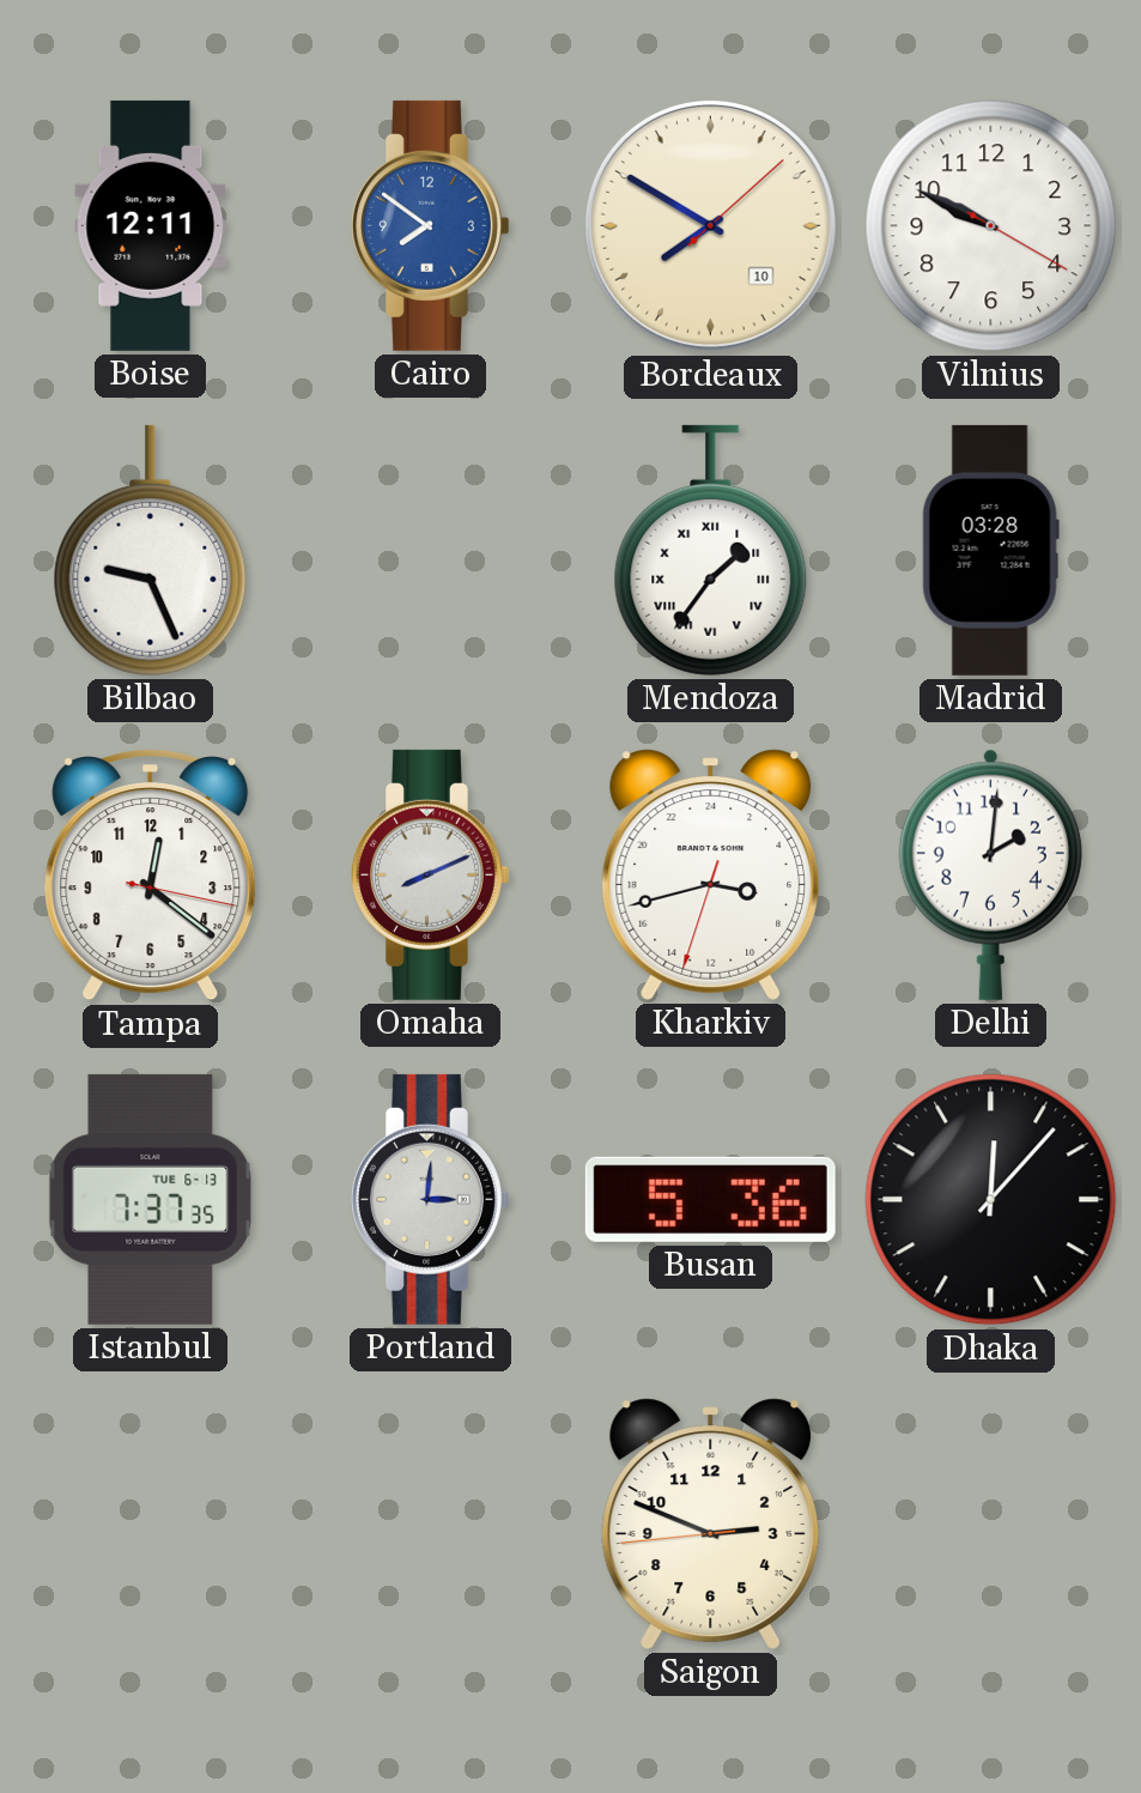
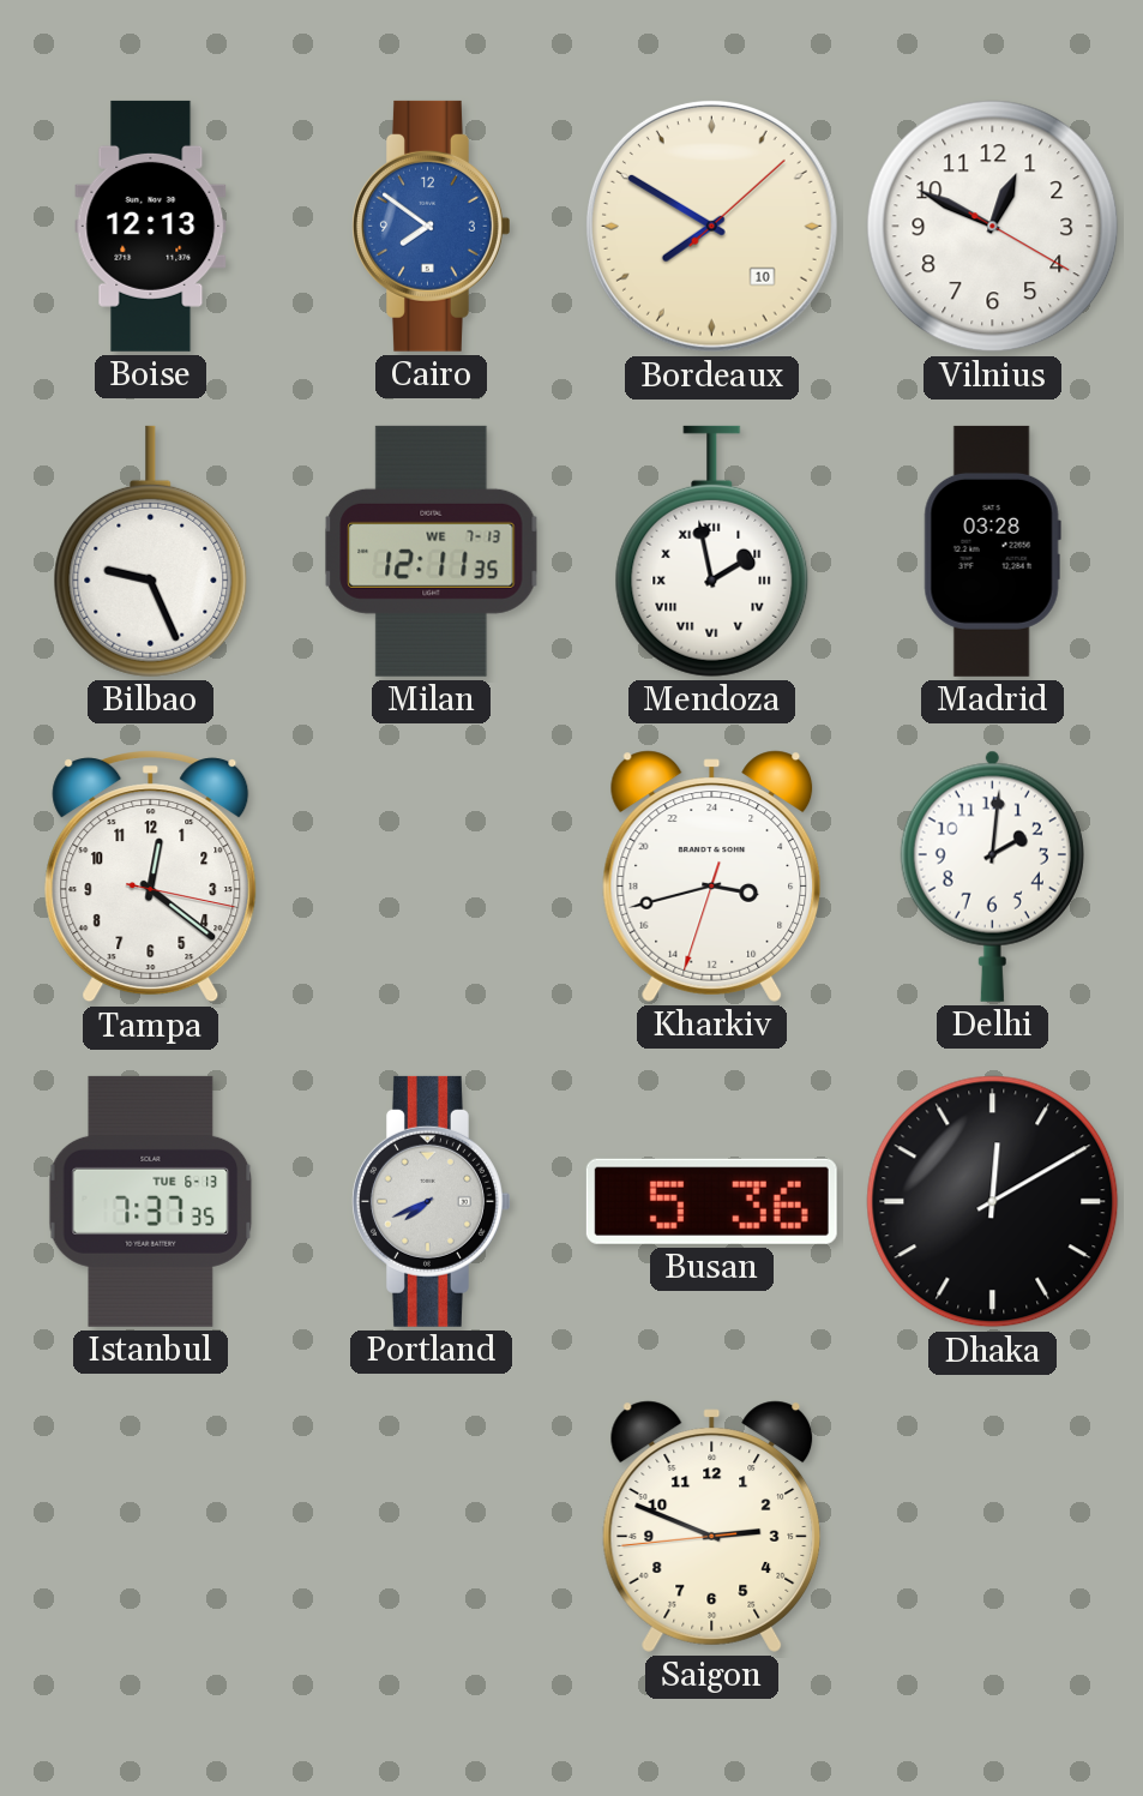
Boise: 12:11 -> 12:13 (151, 226)
Vilnius: 9:49 -> 12:49 (993, 227)
Milan: none -> 12:11 (432, 551)
Mendoza: 1:36 -> 1:58 (712, 551)
Omaha: 8:11 -> none (430, 874)
Portland: 3:01 -> 7:41 (431, 1201)
Dhaka: 12:07 -> 12:10 (993, 1202)
